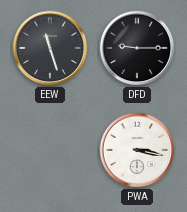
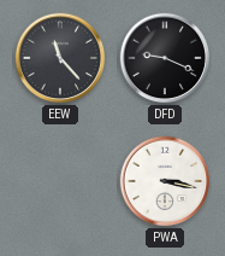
EEW: 11:27 -> 11:23 (60, 58)
DFD: 9:15 -> 9:19 (165, 58)
